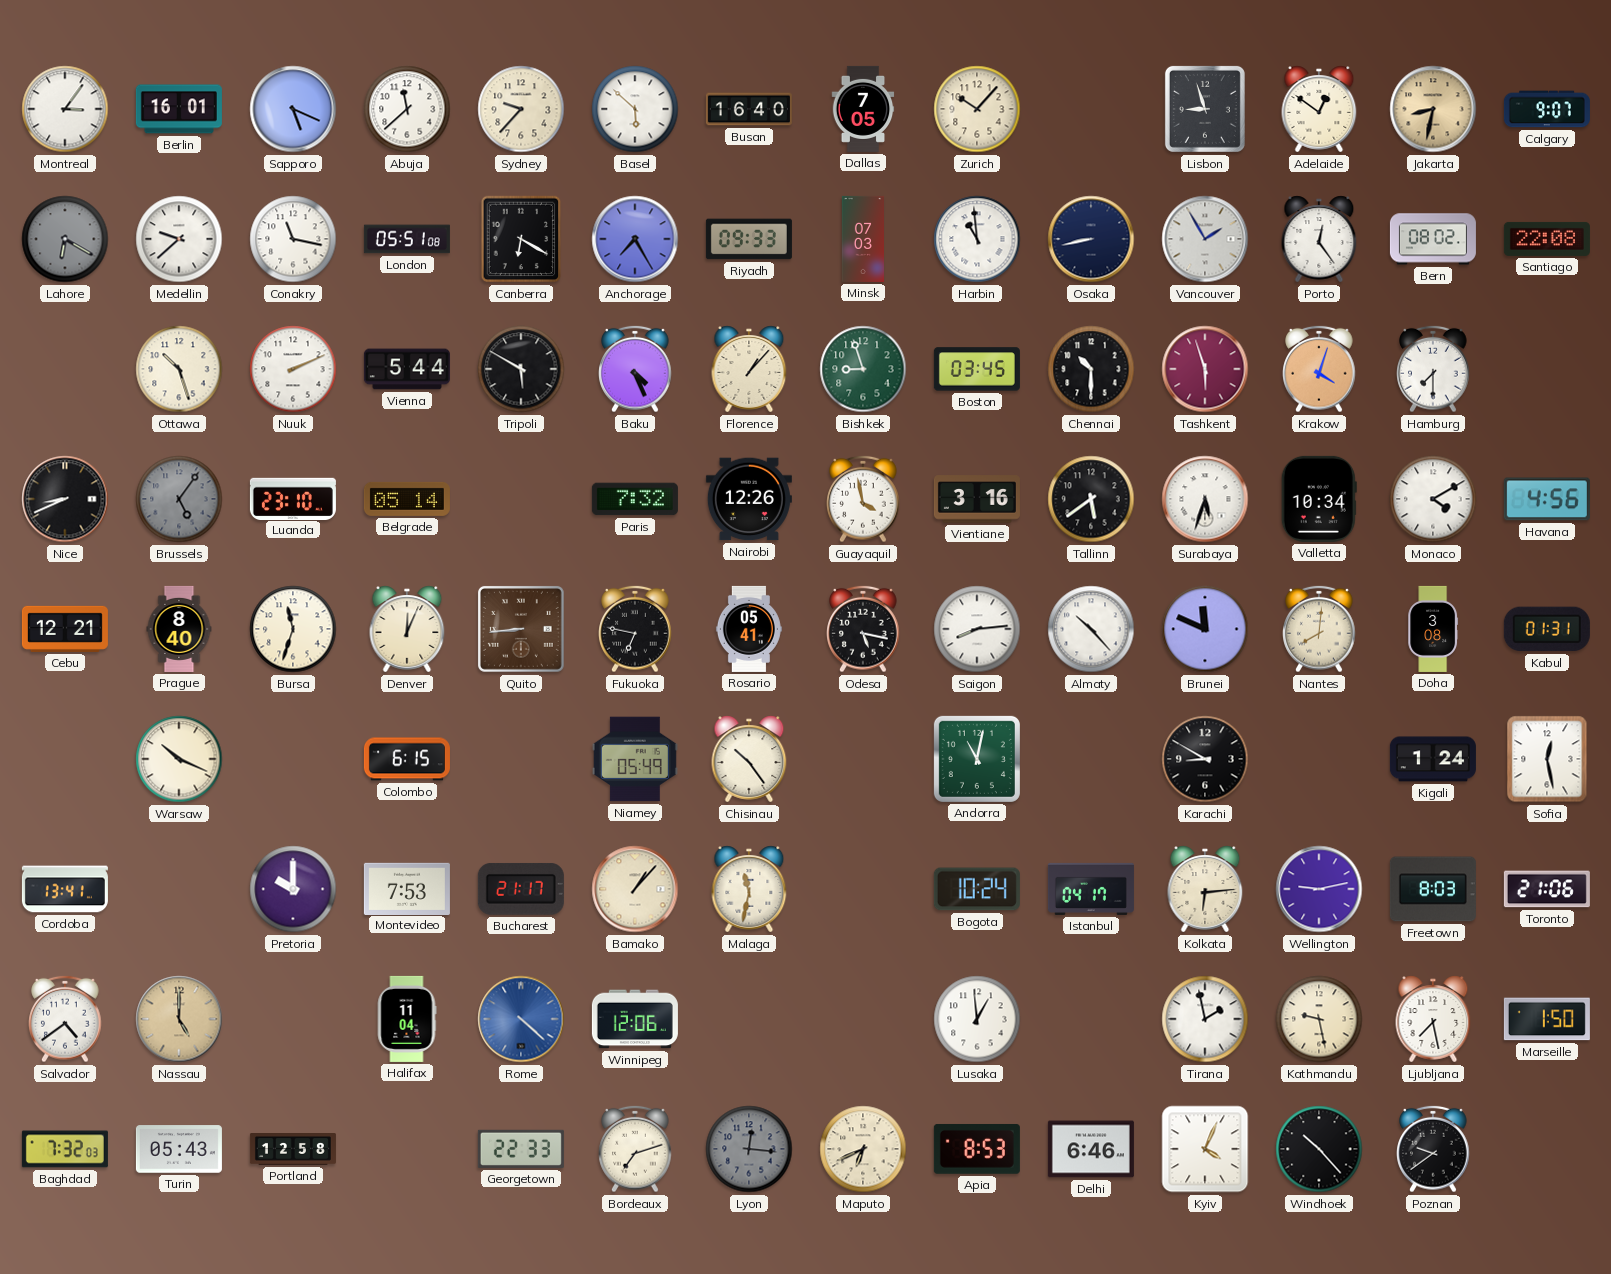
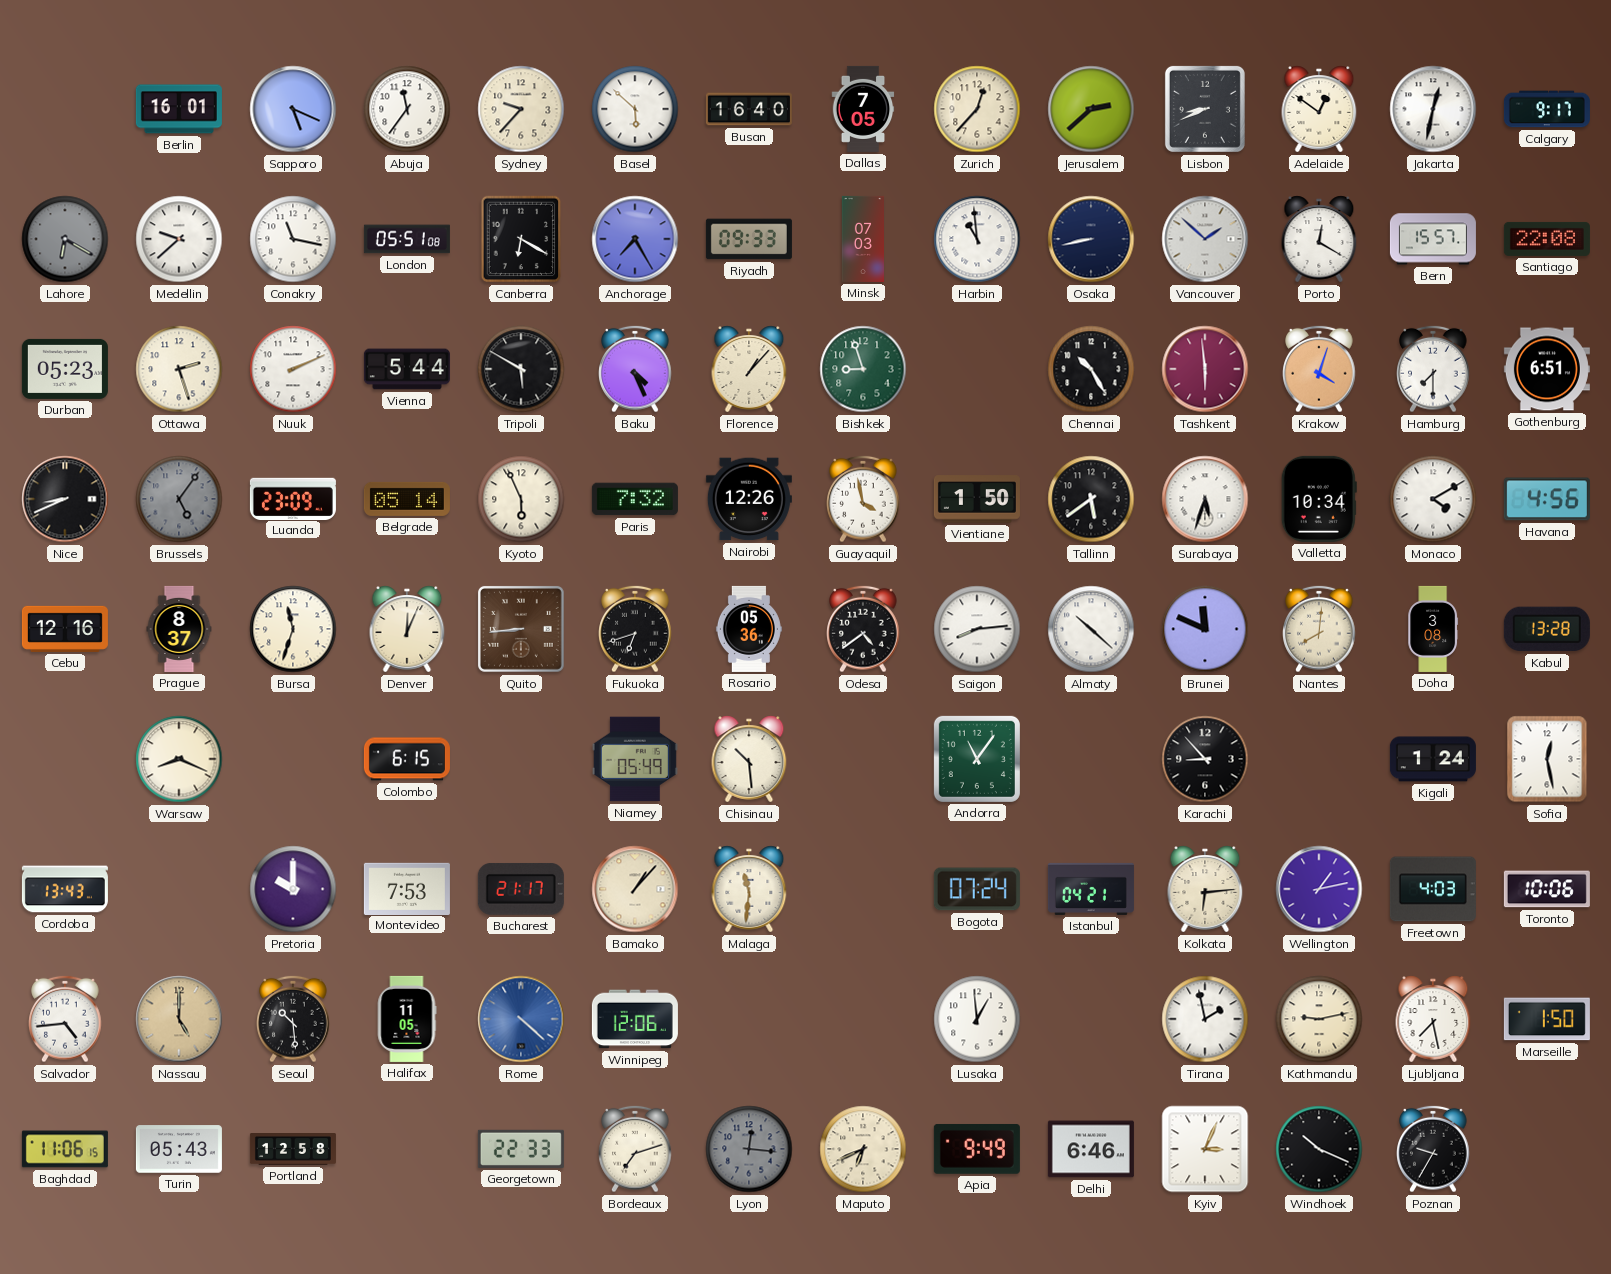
Montreal: 3:06 -> none (65, 109)
Abuja: 11:38 -> 11:36 (407, 109)
Zurich: 10:07 -> 12:37 (977, 109)
Jerusalem: none -> 2:38 (1091, 109)
Lisbon: 8:57 -> 8:41 (1205, 109)
Jakarta: 8:32 -> 12:32 (1433, 109)
Jakarta dial: champagne -> white (1433, 109)
Calgary: 9:07 -> 9:17 (1547, 109)
Vancouver: 1:55 -> 1:52 (1205, 239)
Porto: 12:24 -> 12:20 (1319, 239)
Bern: 08:02 -> 15:57 (1433, 239)
Durban: none -> 05:23 (65, 369)
Ottawa: 10:27 -> 2:27 (179, 369)
Boston: 03:45 -> none (977, 369)
Chennai: 10:30 -> 10:25 (1091, 369)
Tashkent: 5:57 -> 5:59 (1205, 369)
Gothenburg: none -> 6:51 (1547, 369)
Luanda: 23:10 -> 23:09 (293, 498)
Kyoto: none -> 5:56 (521, 499)
Vientiane: 3:16 -> 1:50 (977, 499)
Cebu: 12:21 -> 12:16 (65, 629)
Prague: 8:40 -> 8:37 (179, 629)
Fukuoka: 6:47 -> 6:42 (635, 629)
Rosario: 05:41 -> 05:36 (749, 629)
Odesa: 5:17 -> 4:39 (863, 629)
Almaty: 10:23 -> 10:22 (1091, 629)
Kabul: 01:31 -> 13:28 (1547, 629)
Warsaw: 10:19 -> 8:19 (179, 759)
Chisinau: 10:24 -> 10:29 (749, 759)
Andorra: 11:02 -> 11:06 (977, 759)
Karachi: 8:50 -> 8:53 (1205, 759)
Cordoba: 13:41 -> 13:43 (65, 889)
Malaga: 11:32 -> 11:31 (749, 889)
Bogota: 10:24 -> 07:24 (977, 889)
Istanbul: 04:17 -> 04:21 (1091, 889)
Wellington: 9:13 -> 1:13 (1319, 889)
Freetown: 8:03 -> 4:03 (1433, 889)
Toronto: 21:06 -> 10:06 (1547, 889)
Salvador: 4:39 -> 4:44 (65, 1019)
Seoul: none -> 10:29 (293, 1019)
Halifax: 11:04 -> 11:05 (407, 1019)
Kathmandu: 9:28 -> 9:13 (1319, 1019)
Baghdad: 7:32 -> 11:06 (65, 1149)
Apia: 8:53 -> 9:49 (977, 1149)
Kyiv: 4:04 -> 3:04 (1205, 1149)
Windhoek: 10:23 -> 10:19 (1319, 1149)
Poznan: 9:39 -> 9:35 (1433, 1149)
